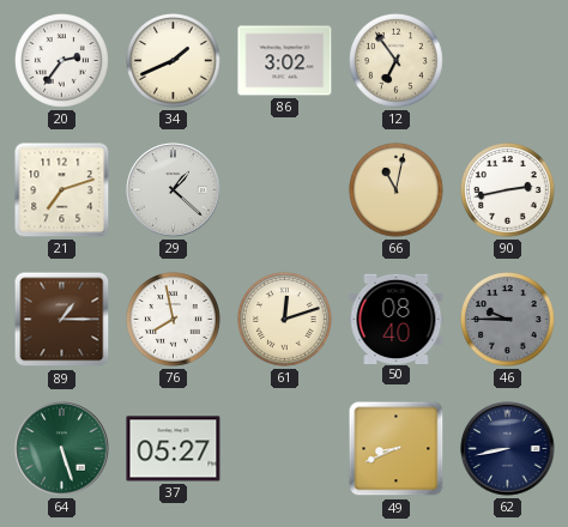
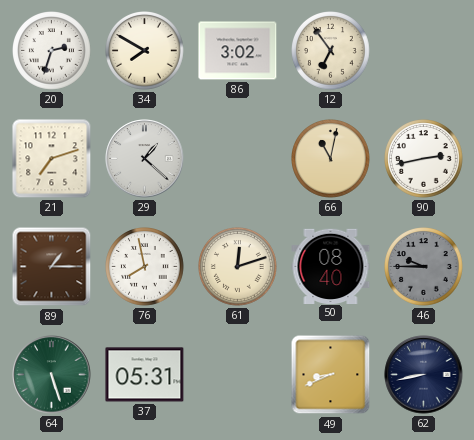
20: 2:36 -> 2:33 (52, 51)
34: 1:41 -> 7:50 (145, 51)
37: 05:27 -> 05:31 (145, 375)
